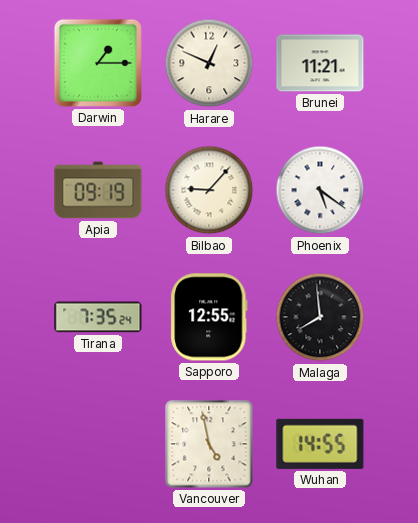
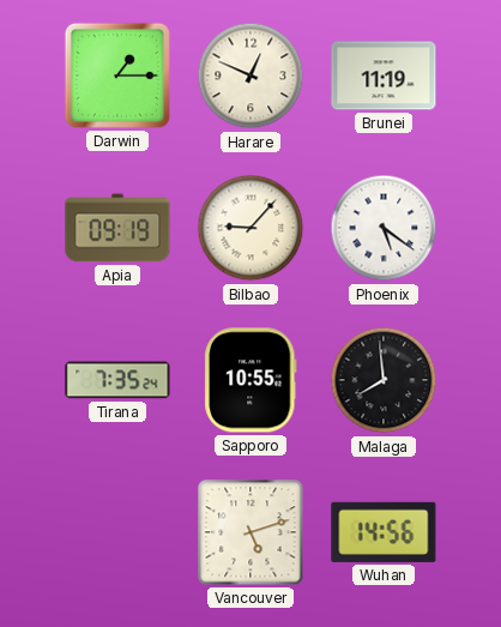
Brunei: 11:21 -> 11:19 (384, 76)
Sapporo: 12:55 -> 10:55 (251, 380)
Vancouver: 4:58 -> 5:12 (251, 532)
Wuhan: 14:55 -> 14:56 (384, 532)
